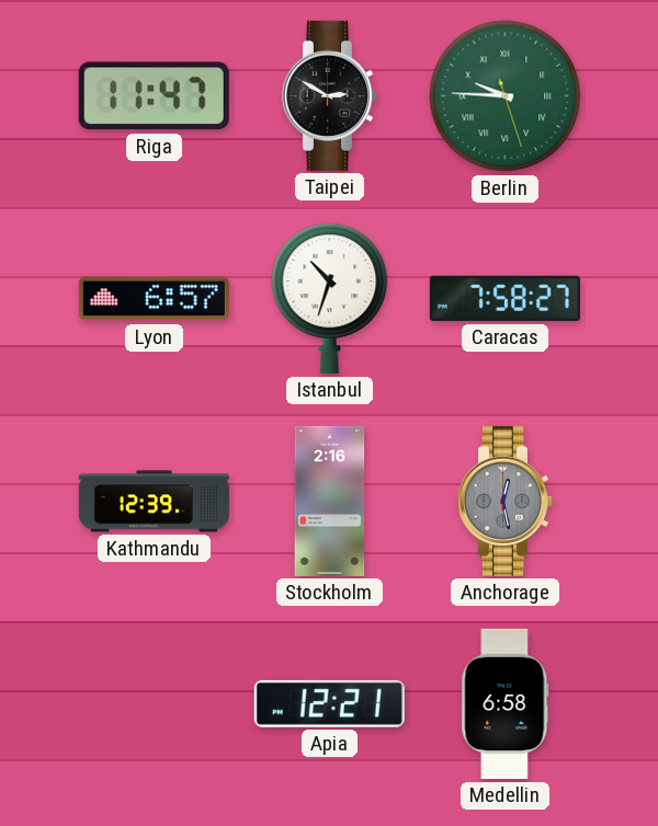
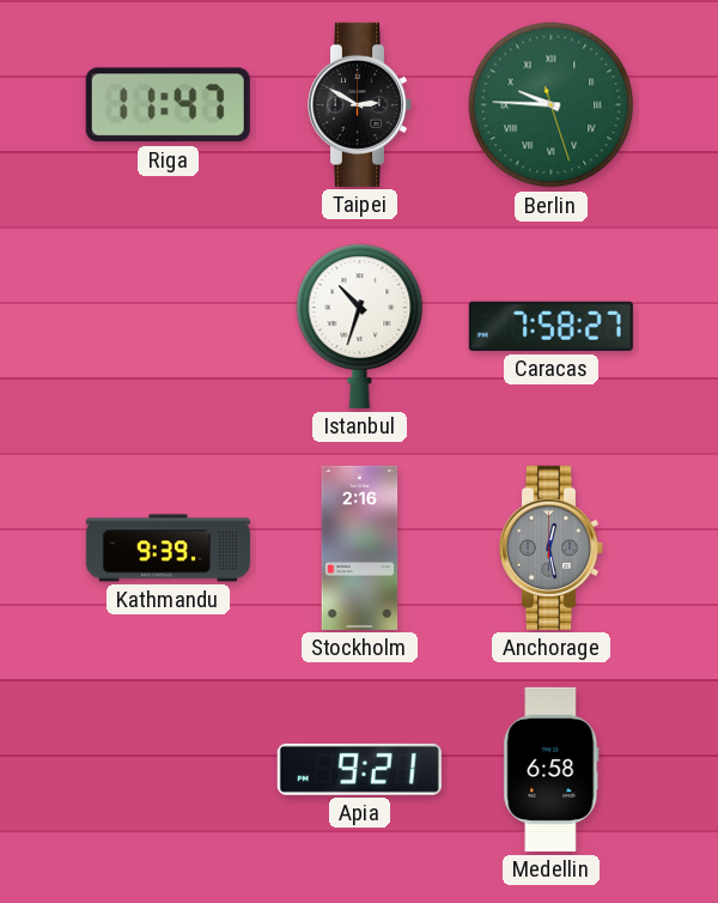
Lyon: 6:57 -> none (154, 299)
Kathmandu: 12:39 -> 9:39 (168, 549)
Apia: 12:21 -> 9:21 (359, 769)
